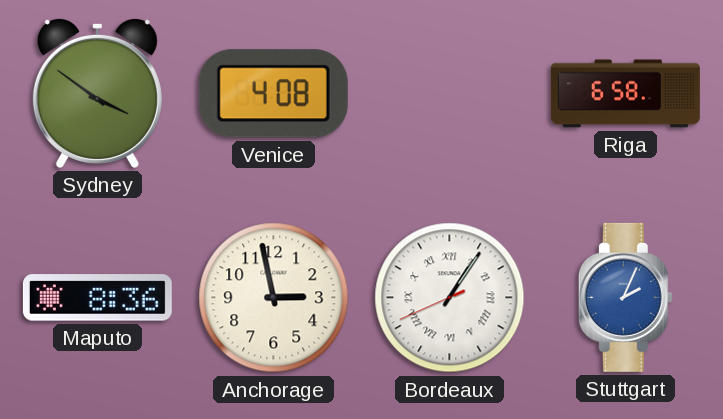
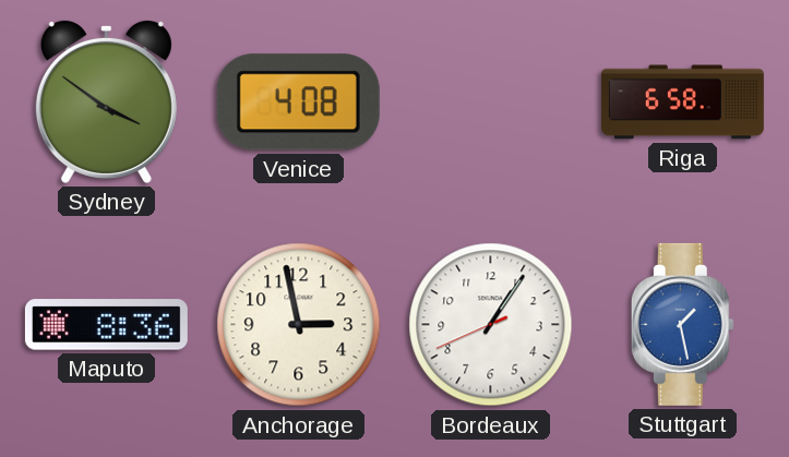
Bordeaux numerals: Roman -> Arabic (491, 325)
Stuttgart: 2:04 -> 1:28 (682, 324)
